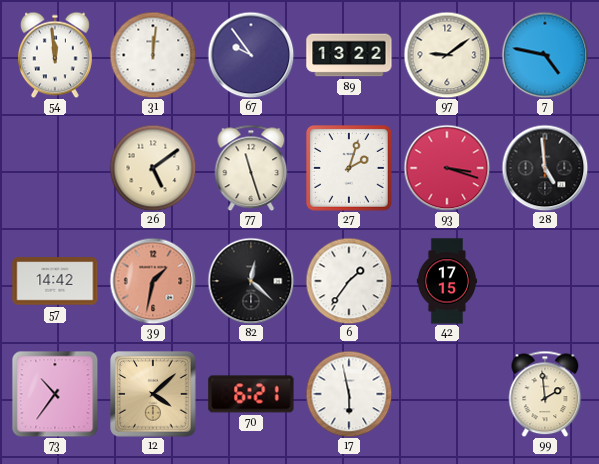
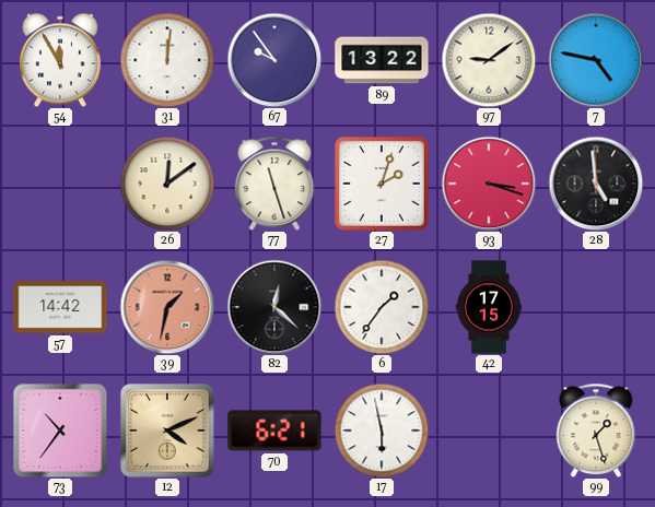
54: 11:59 -> 11:55 (61, 60)
26: 5:09 -> 12:09 (167, 184)
12: 4:08 -> 4:11 (167, 431)
99: 1:59 -> 1:27 (596, 431)
